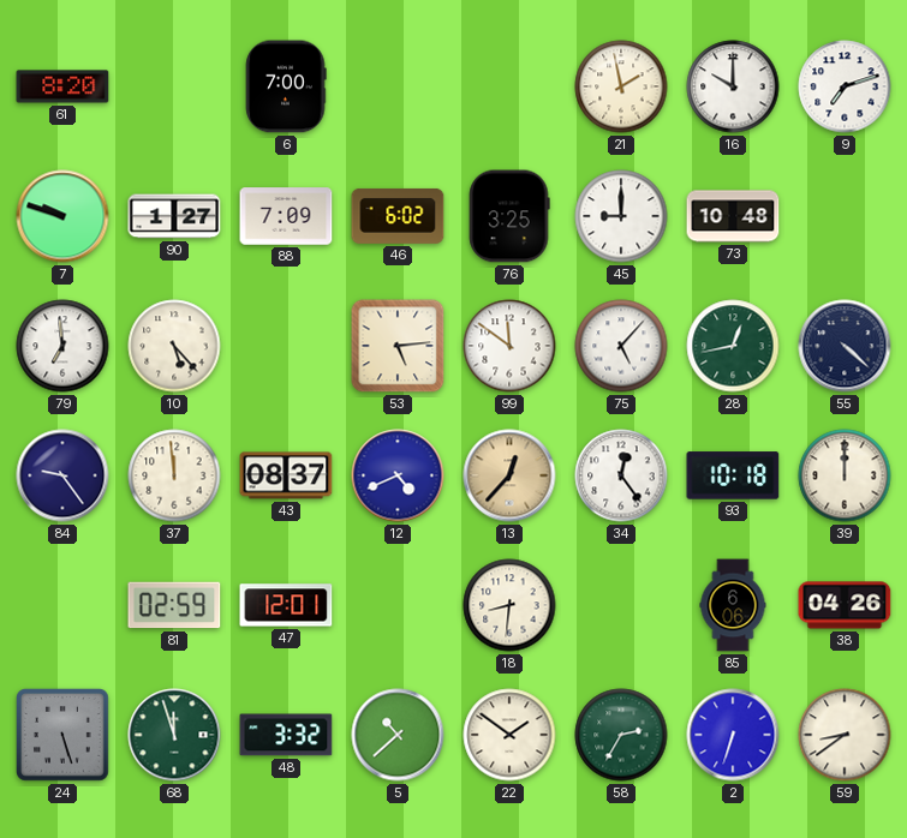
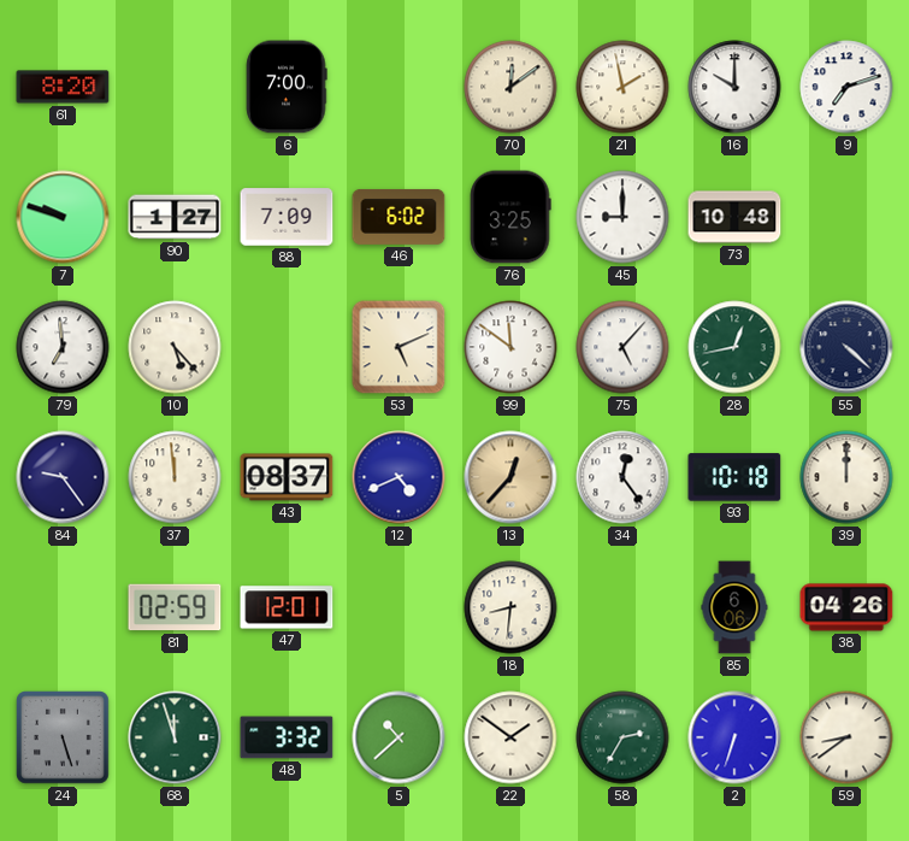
70: none -> 12:09 (510, 87)
53: 5:14 -> 5:11 (399, 347)
